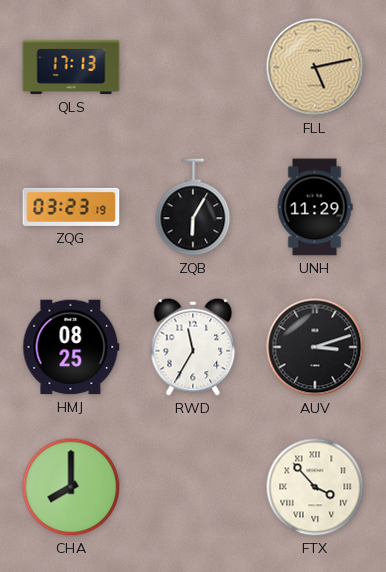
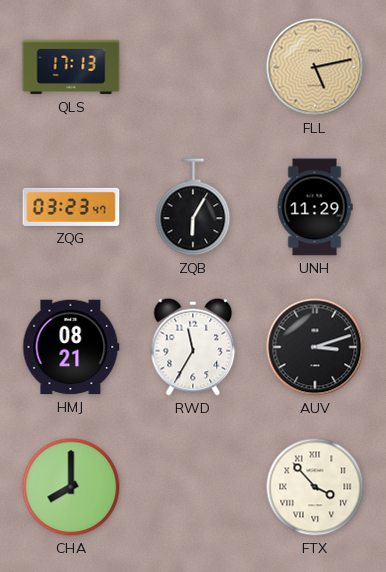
ZQG: 03:23:19 -> 03:23:47 (71, 207)
HMJ: 08:25 -> 08:21 (71, 347)
